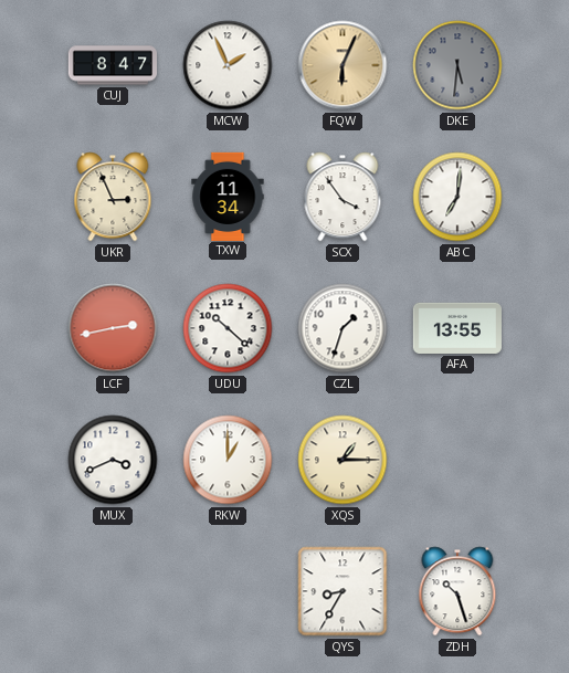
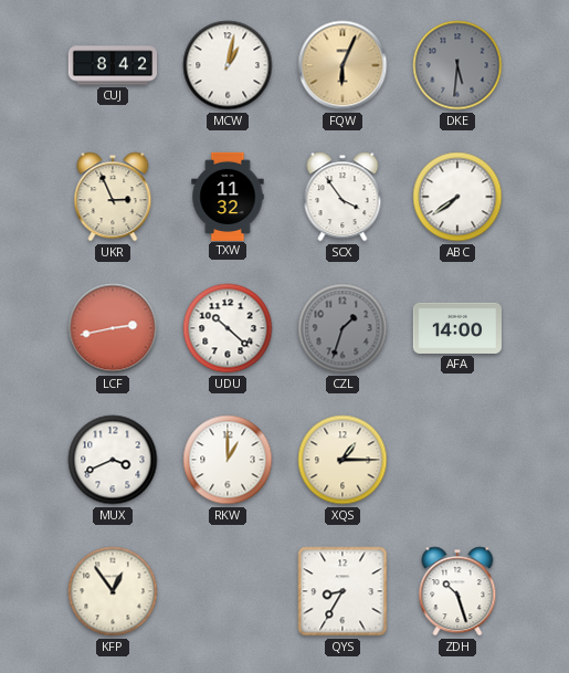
CUJ: 8:47 -> 8:42 (112, 65)
MCW: 1:56 -> 1:02 (228, 65)
TXW: 11:34 -> 11:32 (228, 196)
ABC: 7:01 -> 7:39 (457, 197)
CZL dial: white -> grey (343, 328)
AFA: 13:55 -> 14:00 (456, 328)
KFP: none -> 12:54 (113, 591)
